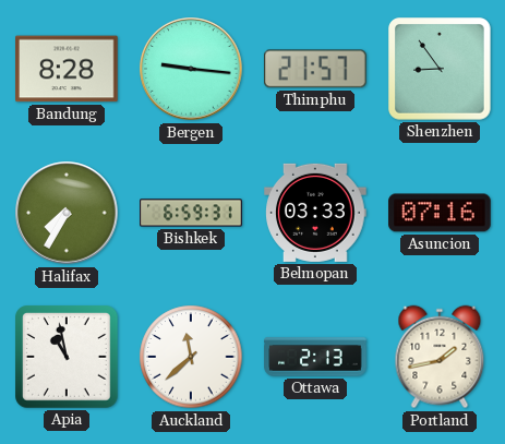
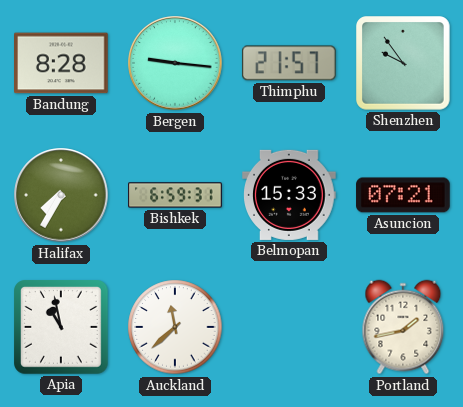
Shenzhen: 8:54 -> 9:54 (404, 64)
Belmopan: 03:33 -> 15:33 (289, 195)
Asuncion: 07:16 -> 07:21 (403, 195)
Ottawa: 2:13 -> none (315, 357)
